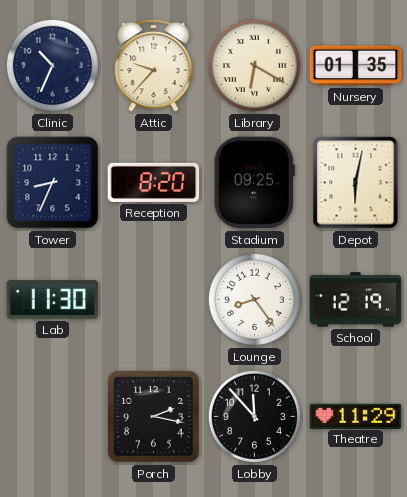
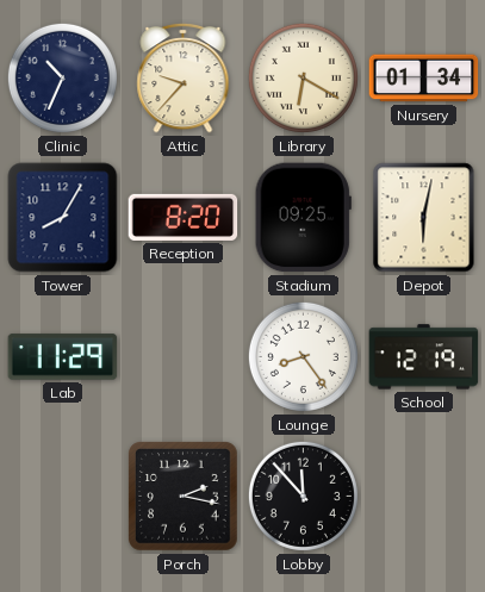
Nursery: 01:35 -> 01:34 (424, 79)
Tower: 8:34 -> 8:05 (63, 218)
Lab: 11:30 -> 11:29 (63, 357)
Theatre: 11:29 -> none (356, 416)
